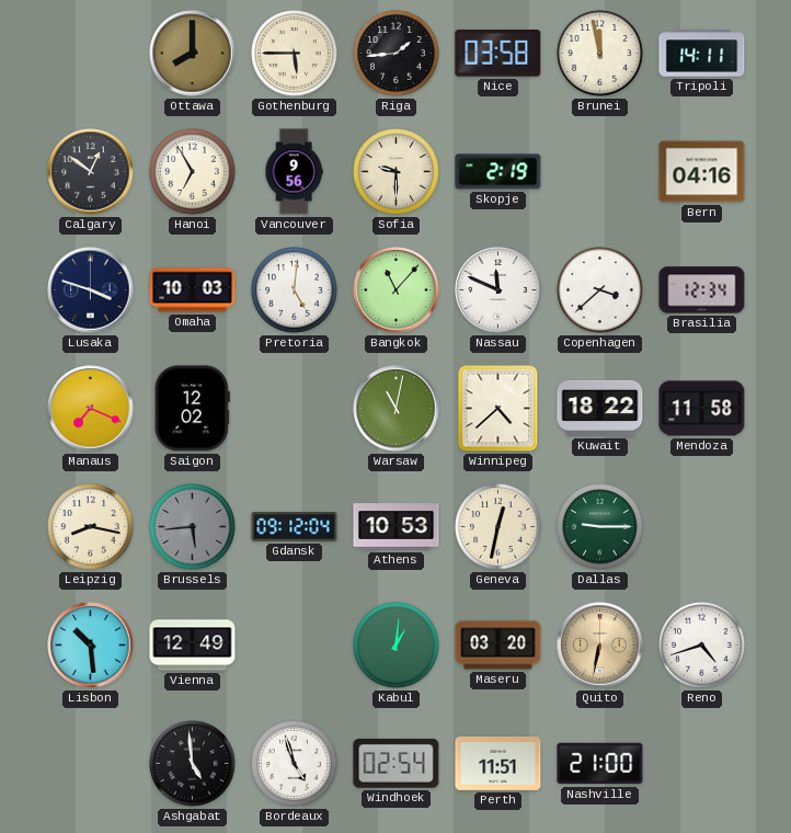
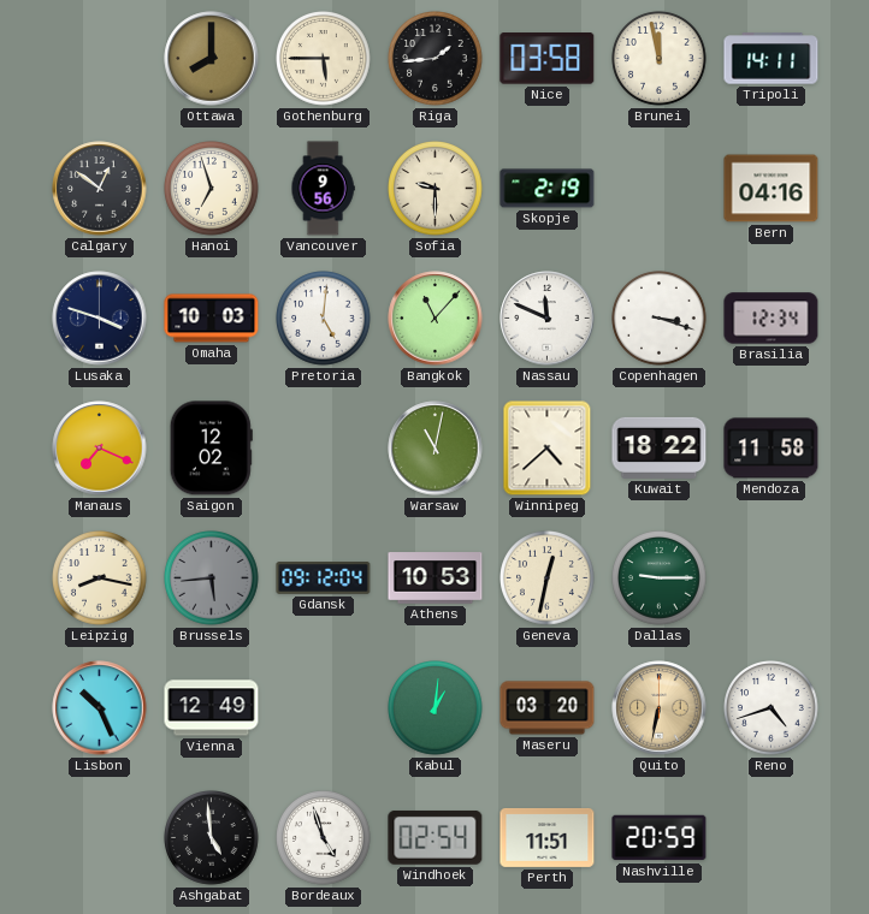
Hanoi: 6:55 -> 6:57 (212, 189)
Copenhagen: 3:38 -> 3:18 (660, 319)
Lisbon: 10:29 -> 10:26 (100, 708)
Nashville: 21:00 -> 20:59 (660, 838)
